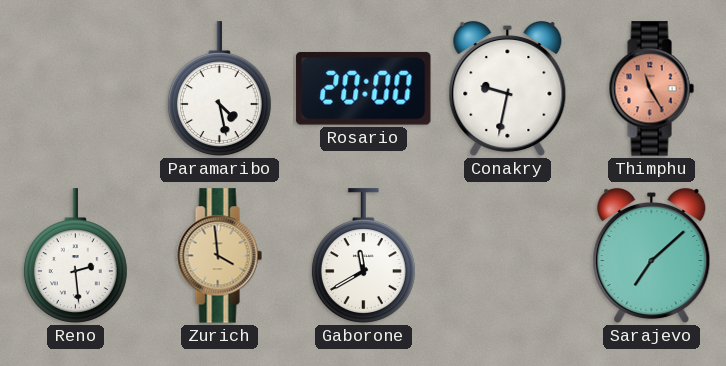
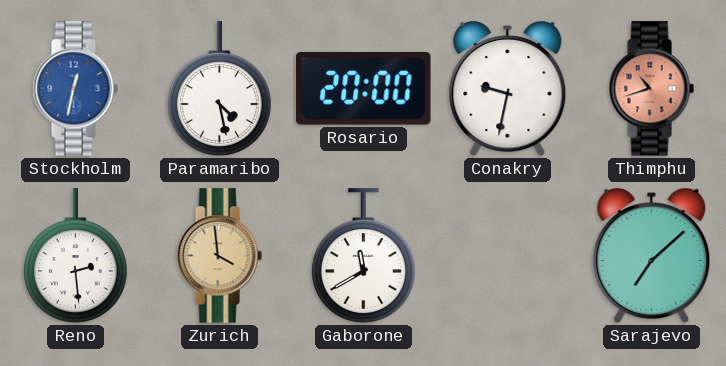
Stockholm: none -> 12:32 (75, 89)
Thimphu: 11:25 -> 10:42 (651, 89)
